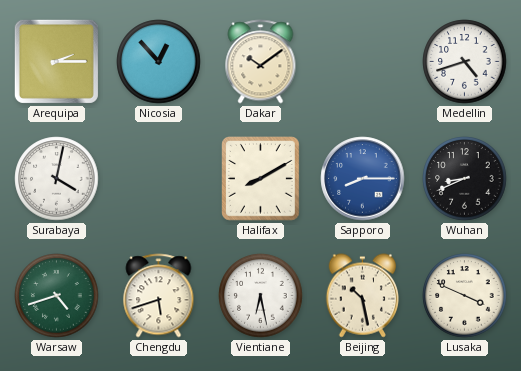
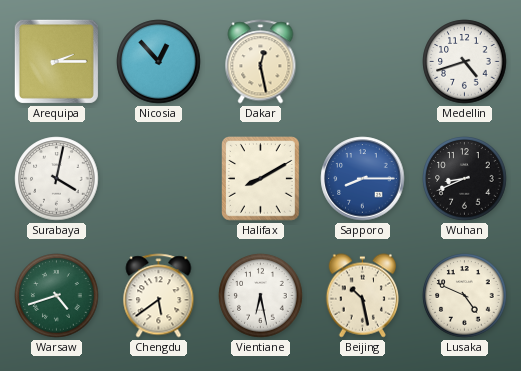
Dakar: 10:09 -> 12:28 (261, 62)
Chengdu: 5:42 -> 5:39 (159, 296)
Lusaka: 3:49 -> 4:49 (465, 296)
